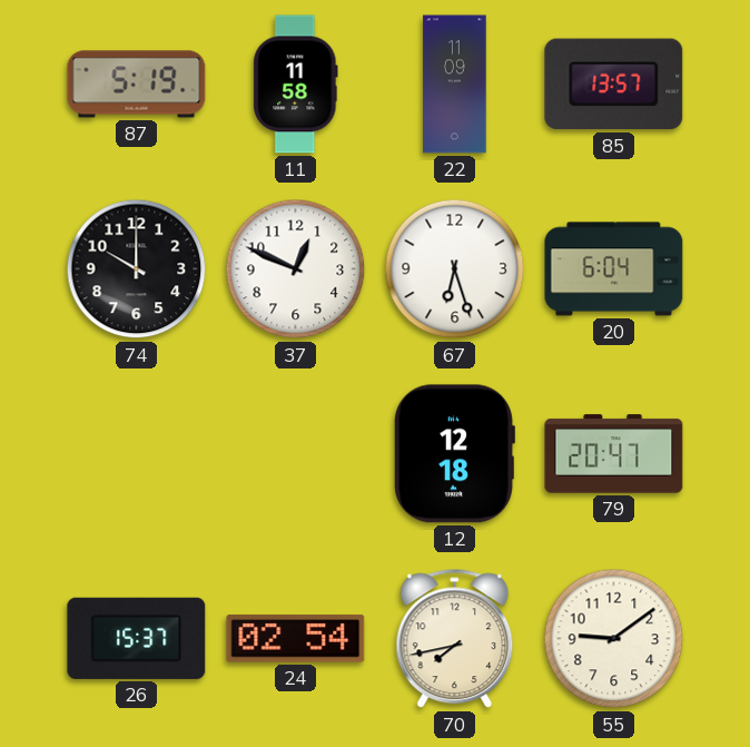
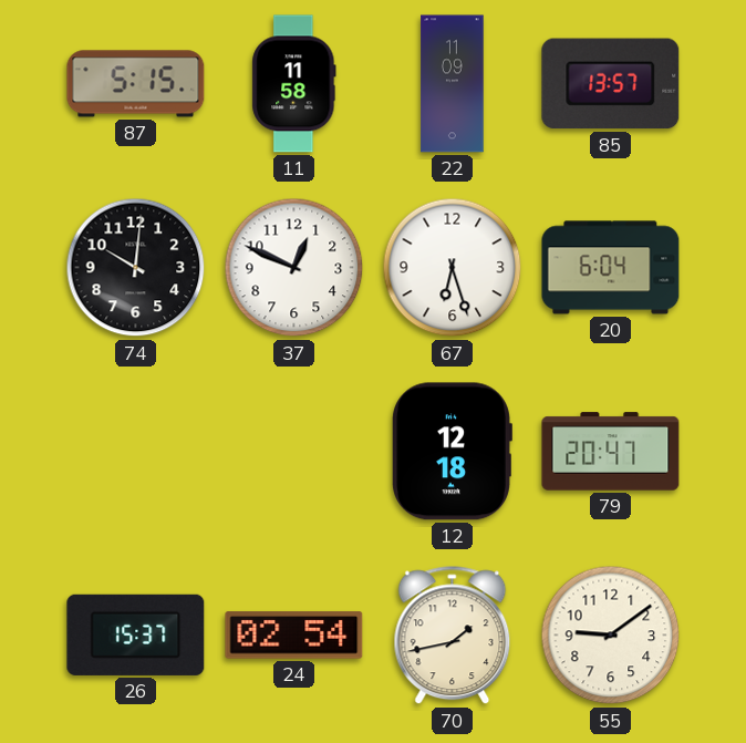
87: 5:19 -> 5:15 (136, 84)
74: 10:00 -> 10:01 (136, 268)
70: 7:43 -> 1:43 (453, 636)
